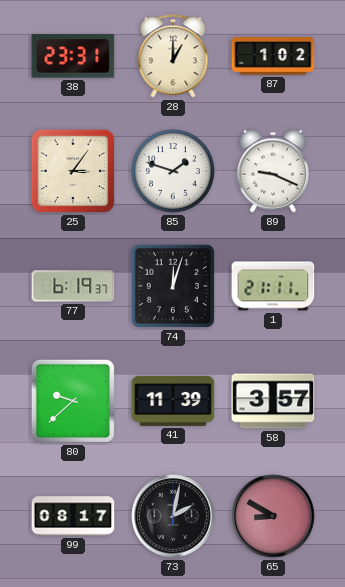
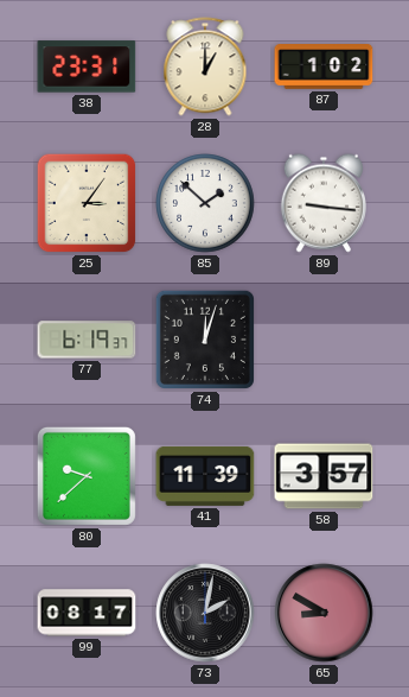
85: 1:48 -> 1:52 (205, 203)
89: 9:19 -> 9:16 (324, 203)
1: 21:11 -> none (273, 286)
